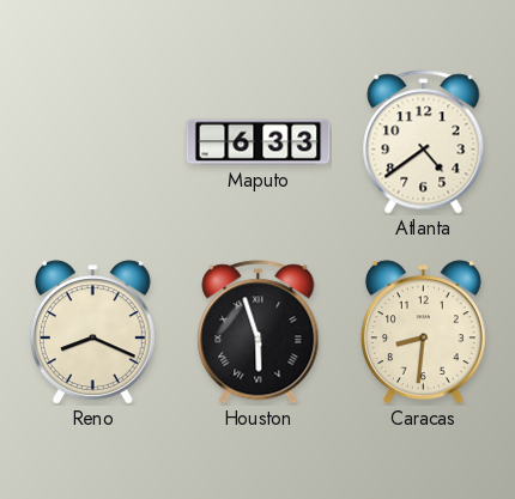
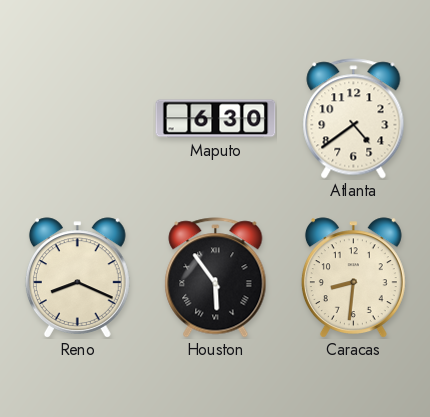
Maputo: 6:33 -> 6:30 (216, 119)
Houston: 5:57 -> 5:54 (216, 278)
